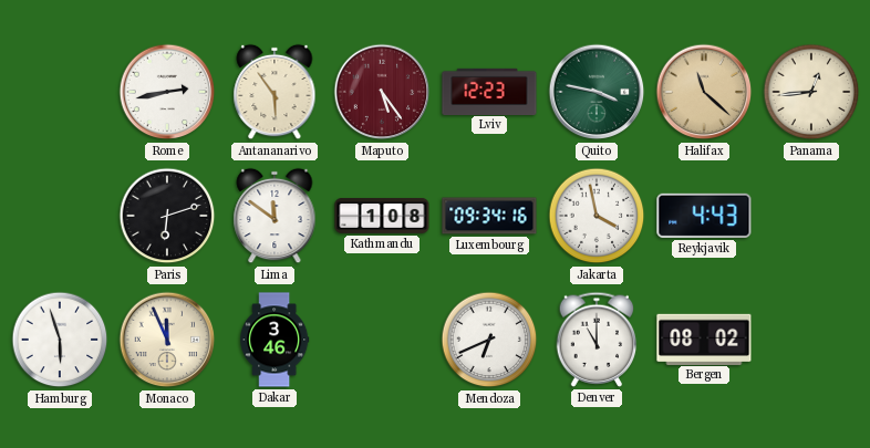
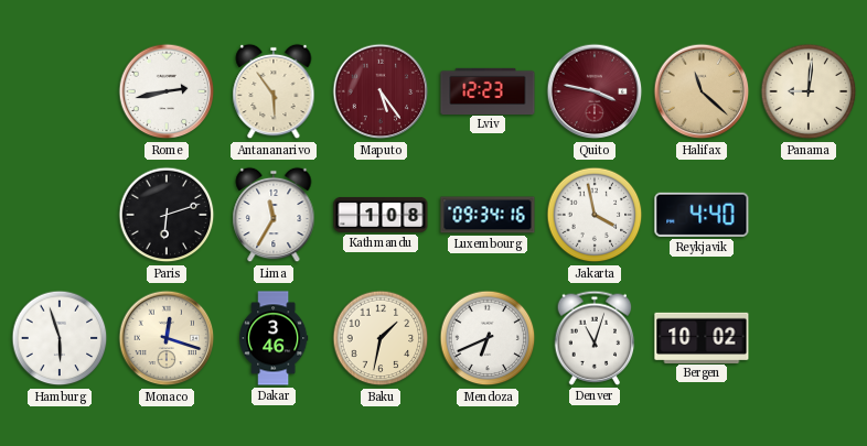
Quito dial: green -> burgundy (595, 91)
Panama: 12:44 -> 9:01 (809, 91)
Lima: 11:51 -> 11:35 (274, 215)
Reykjavik: 4:43 -> 4:40 (702, 215)
Monaco: 11:56 -> 12:18 (167, 338)
Baku: none -> 1:32 (381, 338)
Denver: 11:00 -> 11:03 (595, 338)
Bergen: 08:02 -> 10:02 (702, 337)
